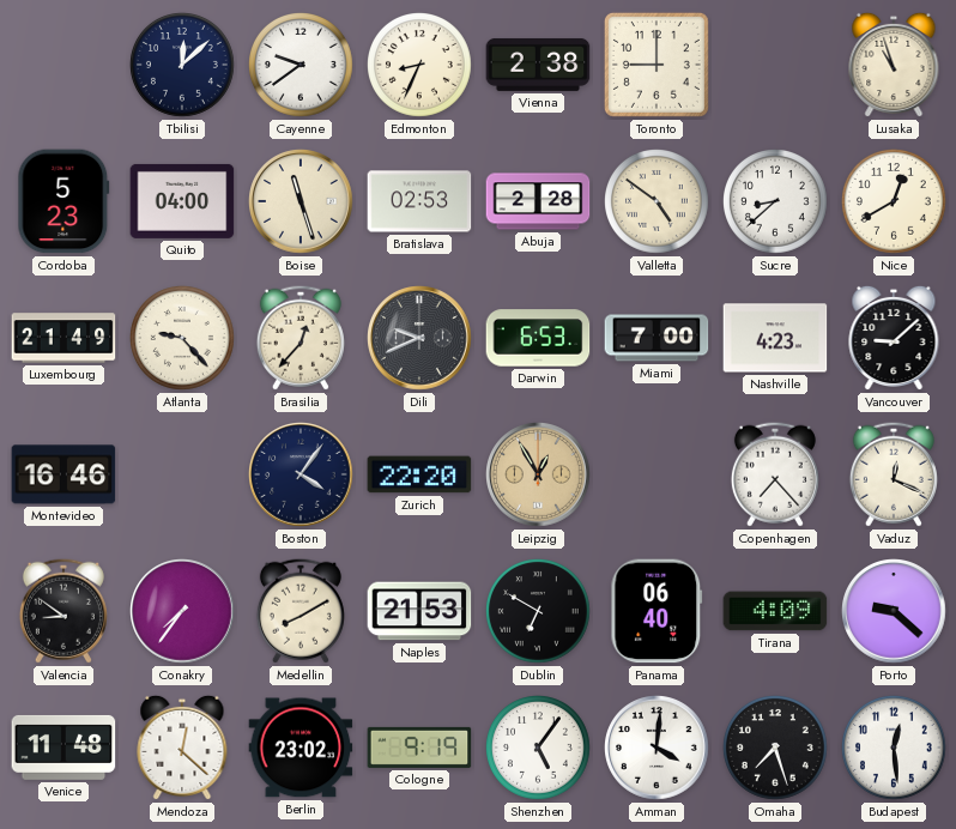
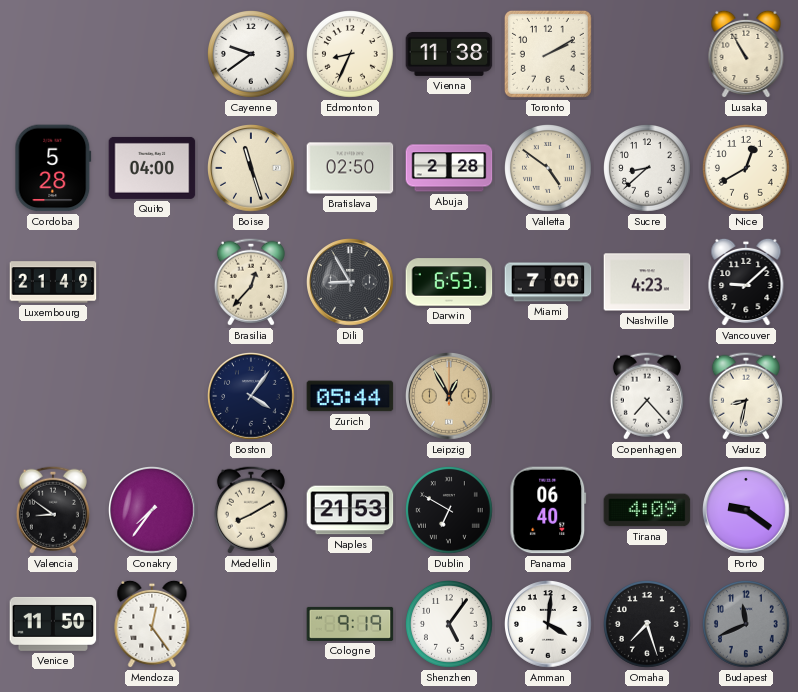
Tbilisi: 12:08 -> none (183, 66)
Vienna: 2:38 -> 11:38 (449, 54)
Toronto: 9:00 -> 2:10 (548, 54)
Lusaka: 10:57 -> 10:55 (746, 54)
Cordoba: 5:23 -> 5:28 (53, 168)
Bratislava: 02:53 -> 02:50 (350, 168)
Atlanta: 9:23 -> none (183, 339)
Dili: 9:41 -> 8:55 (350, 282)
Montevideo: 16:46 -> none (63, 474)
Zurich: 22:20 -> 05:44 (350, 396)
Vaduz: 12:19 -> 8:32 (746, 396)
Porto: 9:22 -> 9:21 (746, 510)
Venice: 11:48 -> 11:50 (53, 624)
Mendoza: 12:22 -> 12:24 (152, 624)
Berlin: 23:02 -> none (301, 748)
Budapest: 12:29 -> 11:41 (747, 625)
Budapest dial: white -> grey (747, 625)
